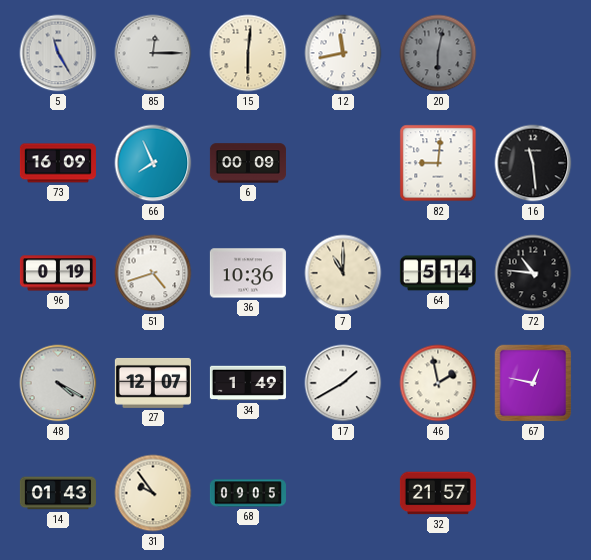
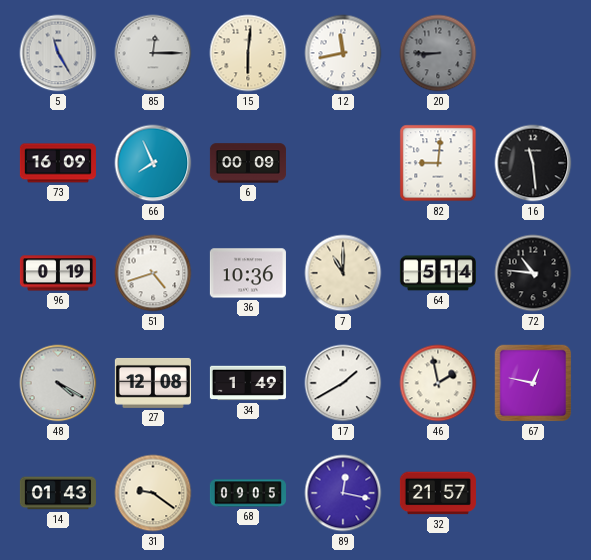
20: 6:02 -> 8:45 (438, 53)
27: 12:07 -> 12:08 (153, 383)
31: 9:54 -> 9:21 (153, 493)
89: none -> 12:17 (343, 493)
